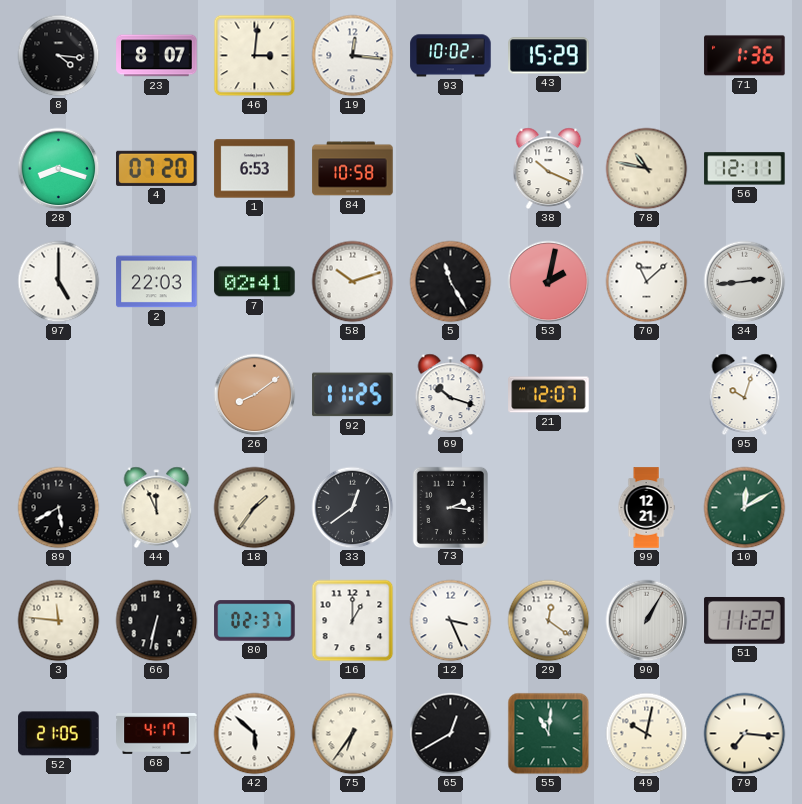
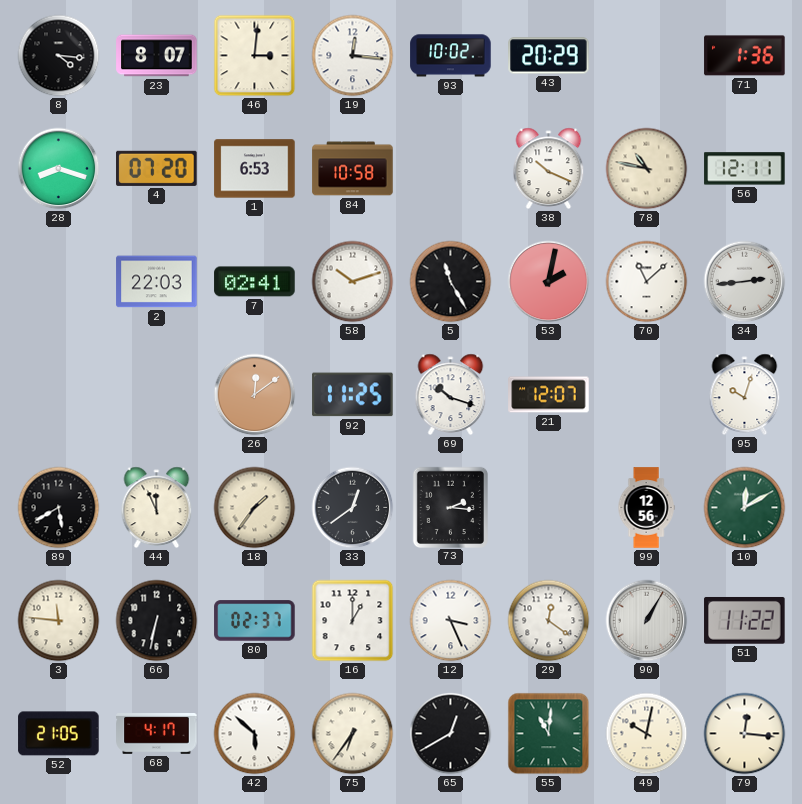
43: 15:29 -> 20:29 (549, 56)
97: 5:00 -> none (59, 282)
26: 8:09 -> 12:09 (255, 395)
99: 12:21 -> 12:56 (646, 508)
79: 7:16 -> 12:16 (745, 734)
